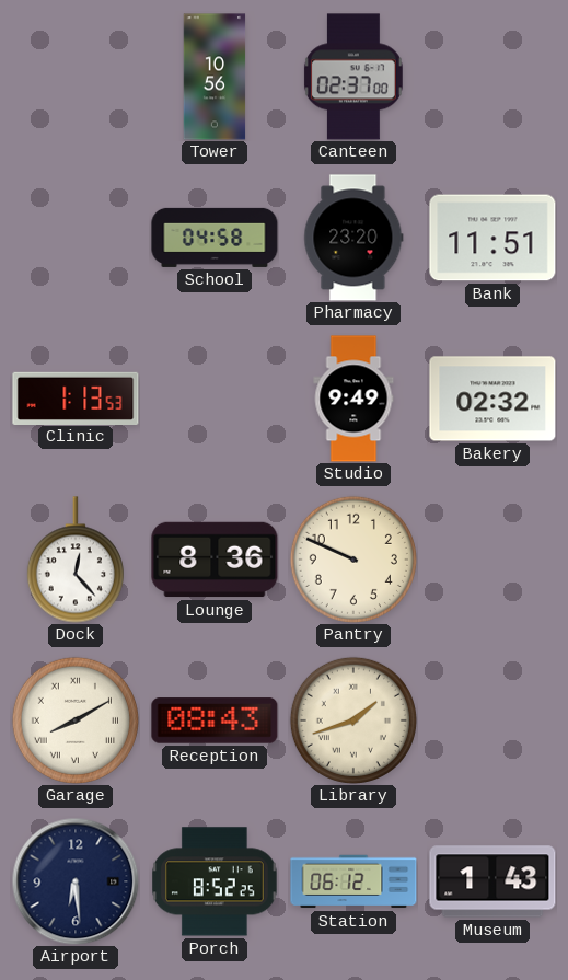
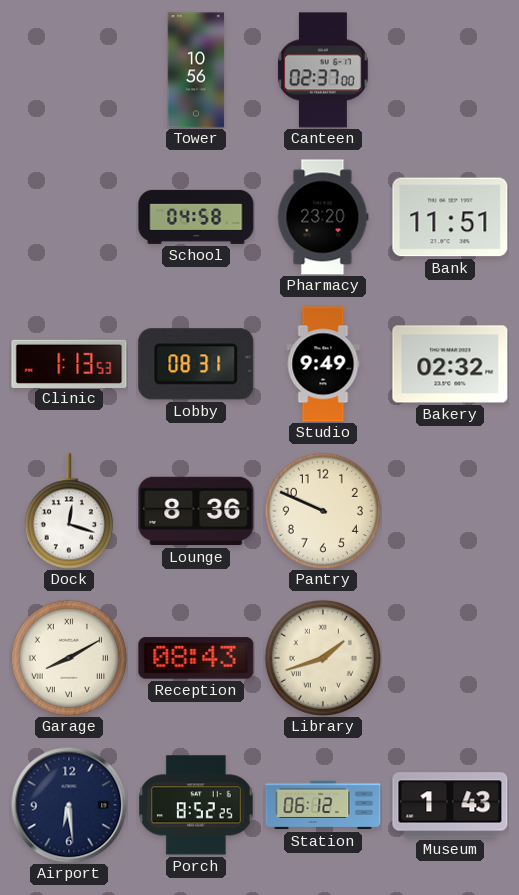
Lobby: none -> 08:31 (196, 364)
Dock: 12:23 -> 12:18 (69, 511)
